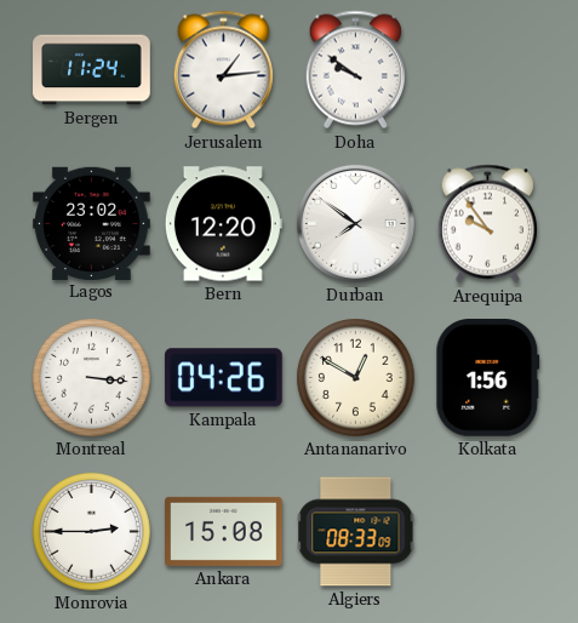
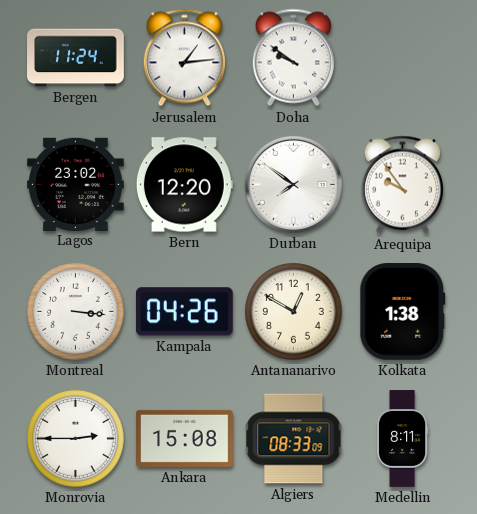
Kolkata: 1:56 -> 1:38 (403, 312)
Medellin: none -> 8:11 (402, 439)
